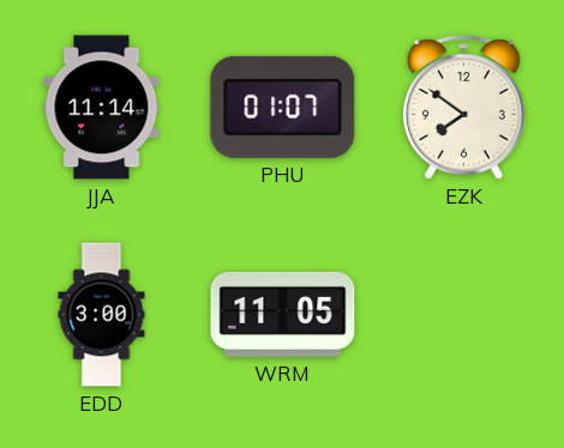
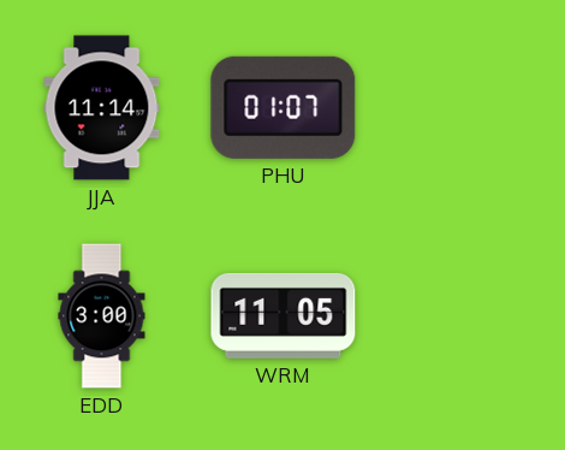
EZK: 7:51 -> none (463, 108)
